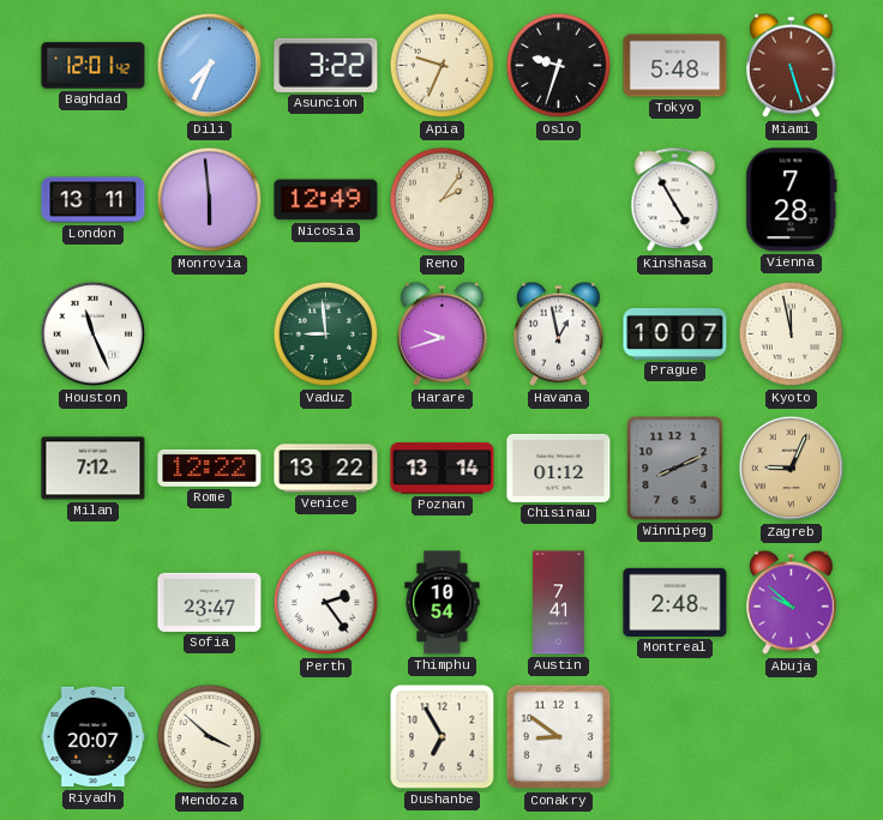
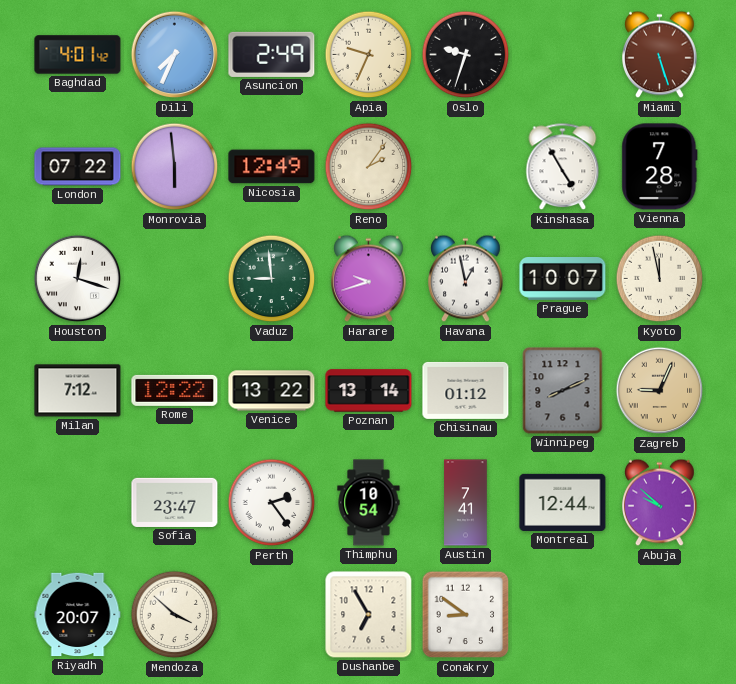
Baghdad: 12:01 -> 4:01 (78, 55)
Asuncion: 3:22 -> 2:49 (272, 54)
Tokyo: 5:48 -> none (675, 66)
London: 13:11 -> 07:22 (78, 167)
Houston: 11:26 -> 12:18 (78, 279)
Montreal: 2:48 -> 12:44 (563, 502)
